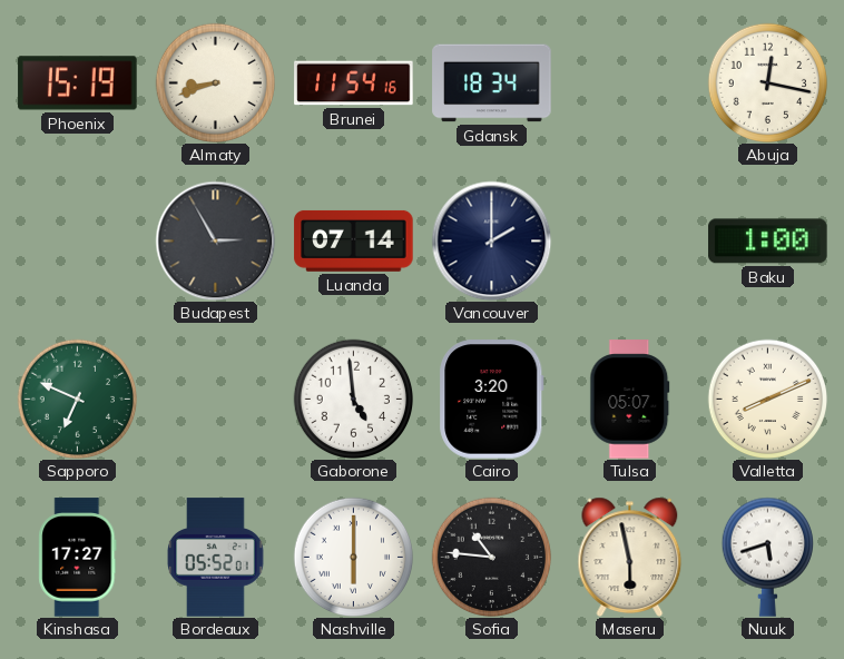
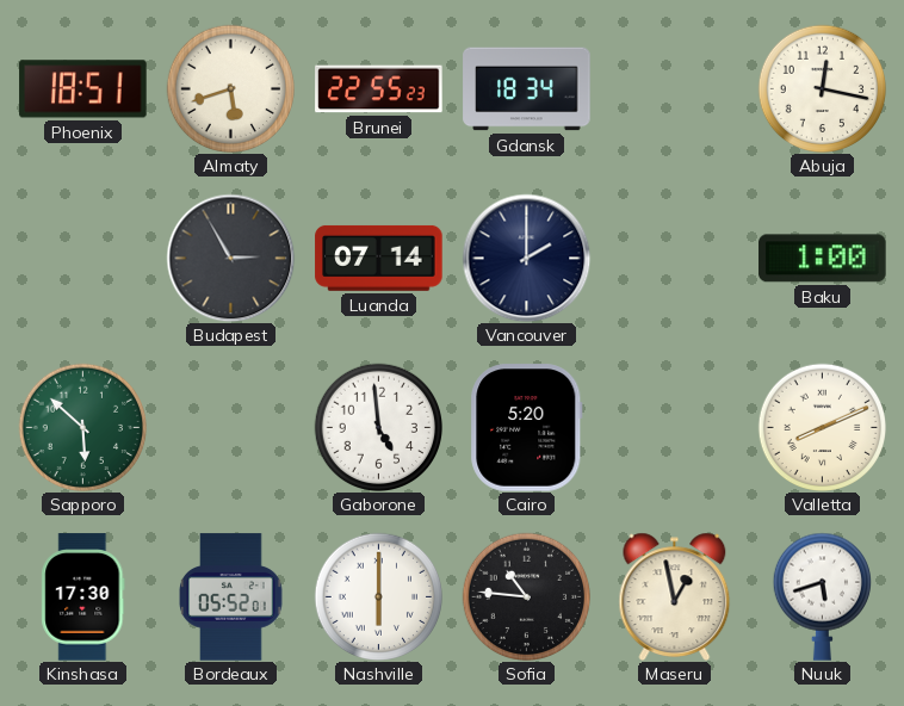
Phoenix: 15:19 -> 18:51 (83, 89)
Almaty: 8:42 -> 5:42 (230, 88)
Brunei: 11:54 -> 22:55 (379, 89)
Sapporo: 6:49 -> 5:52 (82, 427)
Cairo: 3:20 -> 5:20 (527, 428)
Tulsa: 05:07 -> none (630, 400)
Kinshasa: 17:27 -> 17:30 (83, 597)
Maseru: 5:58 -> 12:58 (675, 596)
